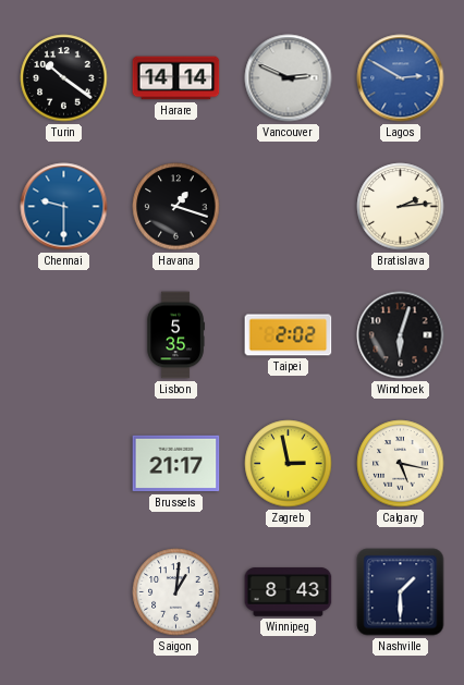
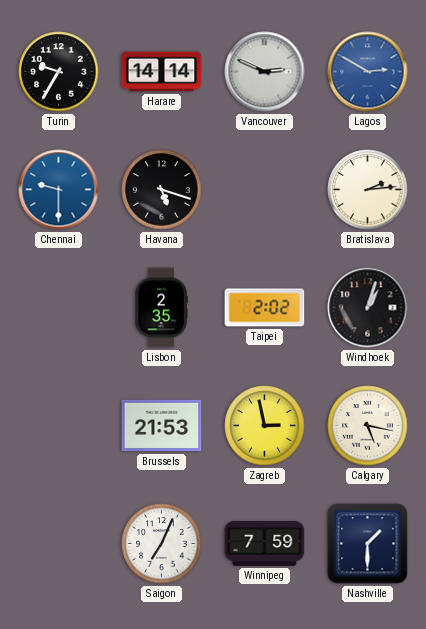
Turin: 10:21 -> 9:35 (59, 72)
Havana: 1:18 -> 5:18 (162, 190)
Lisbon: 5:35 -> 2:35 (161, 308)
Windhoek: 6:03 -> 1:03 (368, 308)
Brussels: 21:17 -> 21:53 (162, 426)
Saigon: 1:01 -> 7:04 (162, 544)
Winnipeg: 8:43 -> 7:59 (265, 544)
